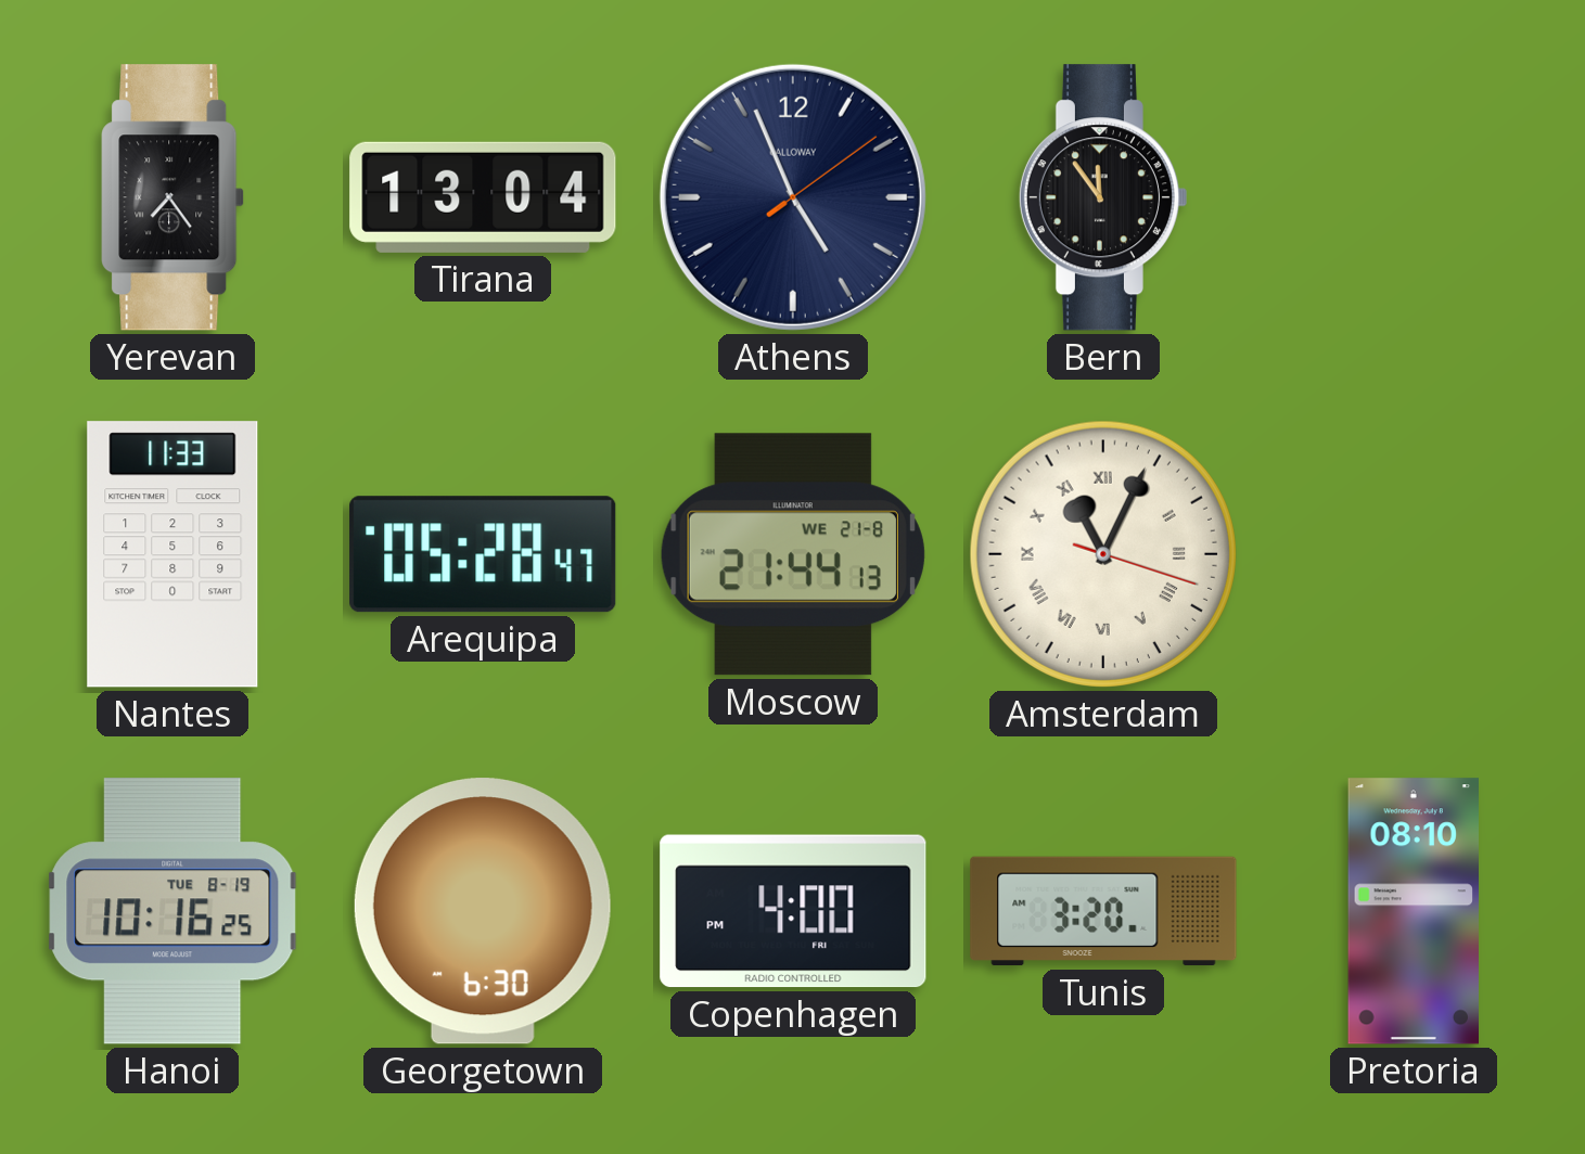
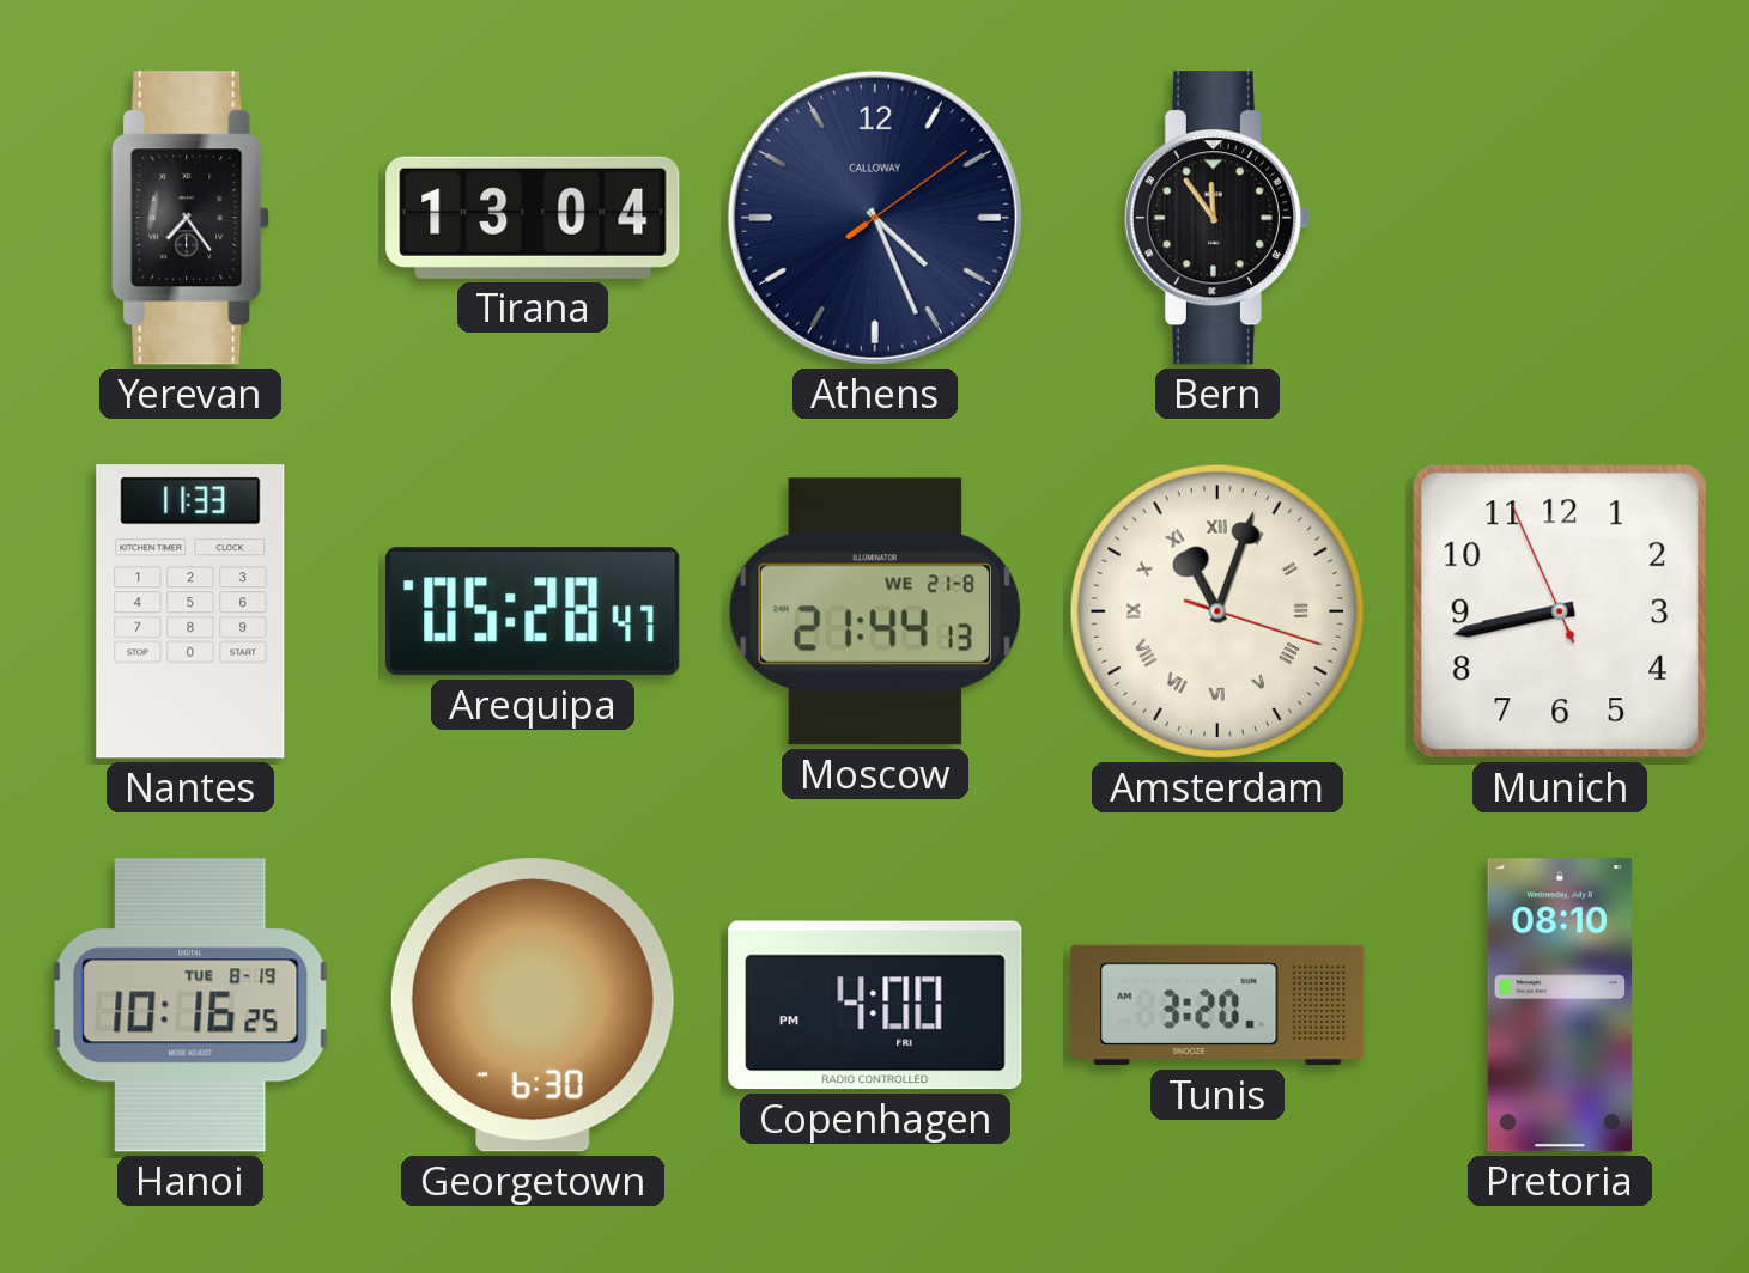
Athens: 4:56 -> 4:26 (875, 218)
Amsterdam: 11:04 -> 11:03 (1217, 611)
Munich: none -> 8:42 (1560, 611)
